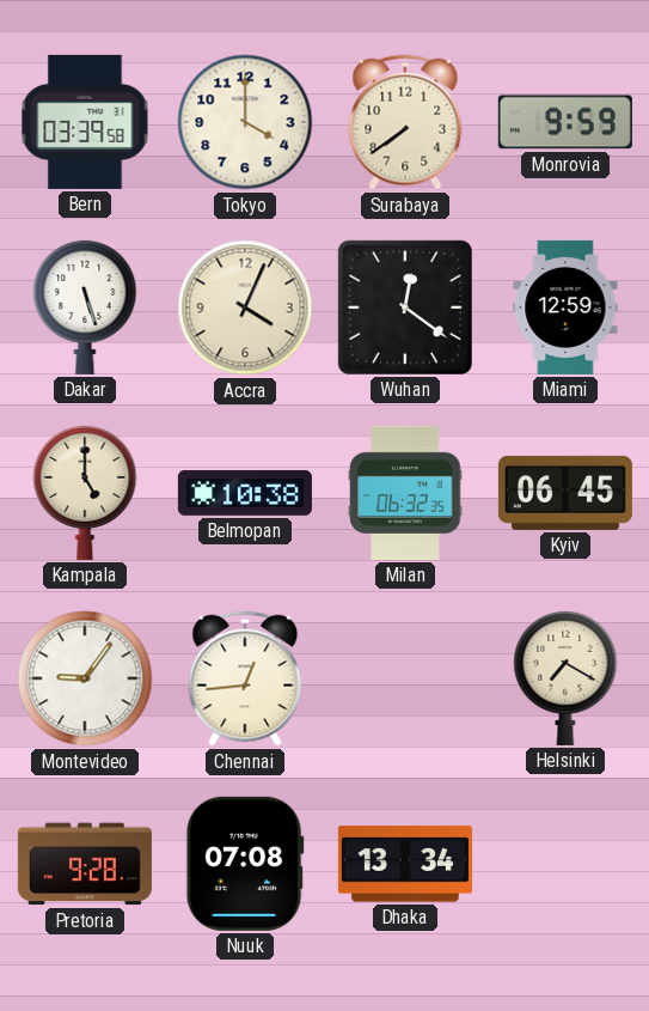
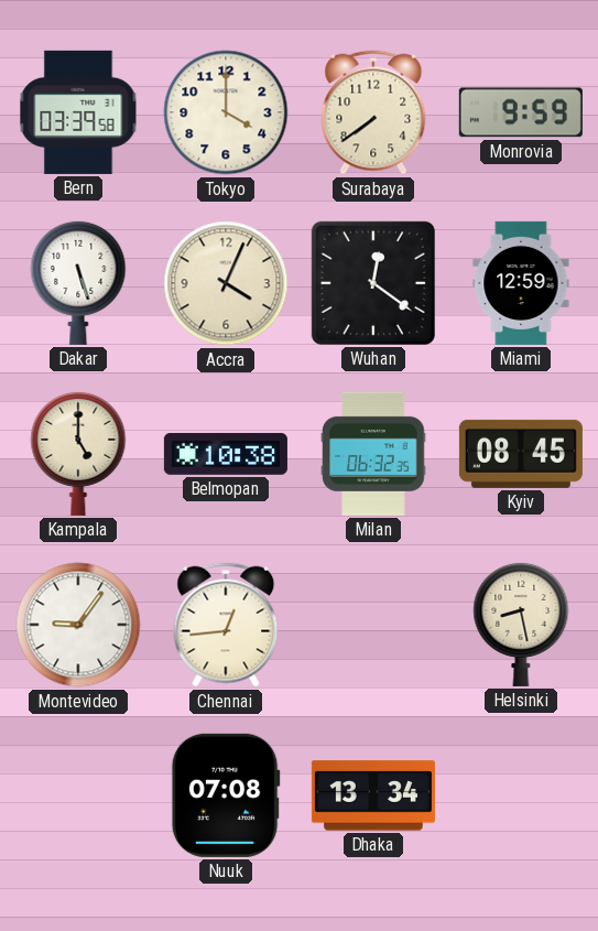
Kyiv: 06:45 -> 08:45 (521, 454)
Helsinki: 7:20 -> 8:28 (521, 624)
Pretoria: 9:28 -> none (85, 864)
